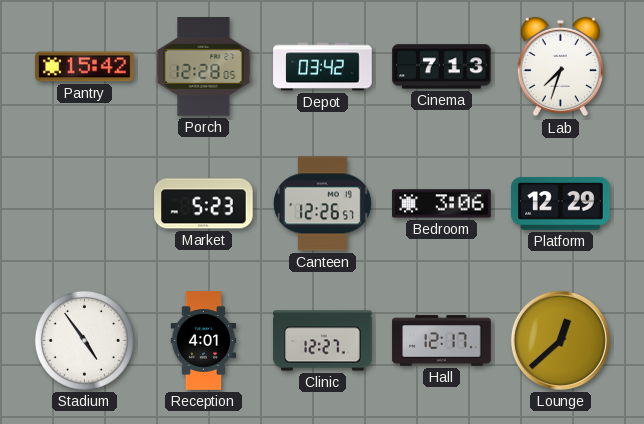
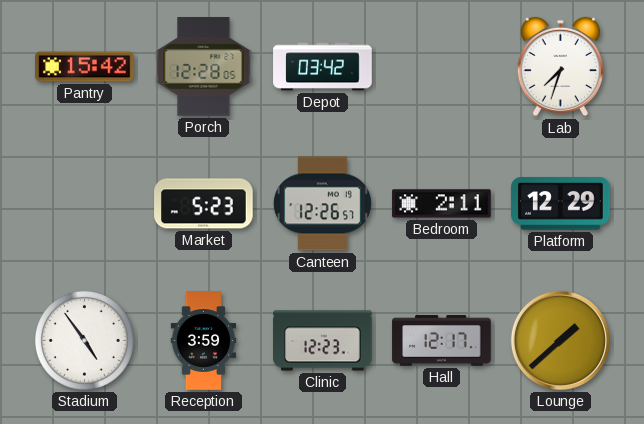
Cinema: 7:13 -> none (442, 67)
Bedroom: 3:06 -> 2:11 (442, 204)
Reception: 4:01 -> 3:59 (204, 341)
Clinic: 12:27 -> 12:23 (323, 341)
Lounge: 12:38 -> 1:38 (560, 340)
